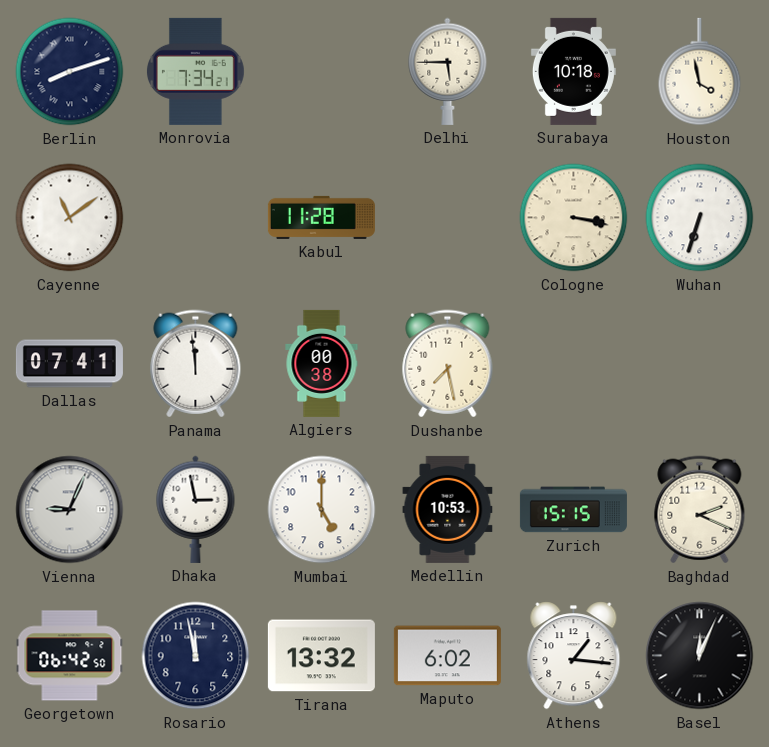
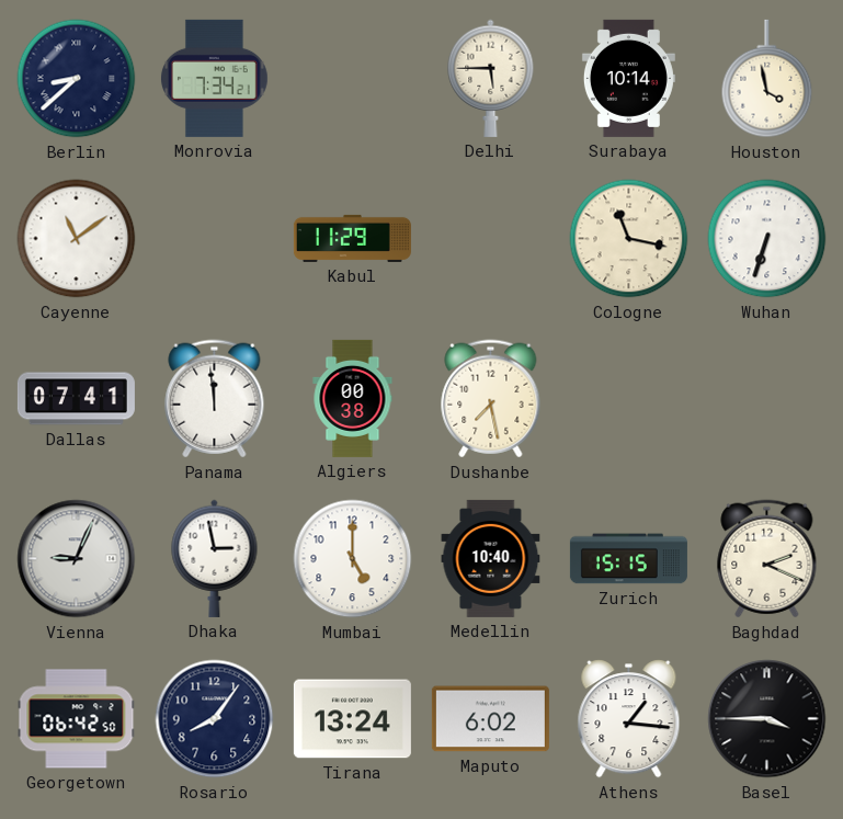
Berlin: 8:12 -> 8:38 (77, 79)
Surabaya: 10:18 -> 10:14 (628, 78)
Kabul: 11:28 -> 11:29 (352, 238)
Cologne: 3:17 -> 11:17 (629, 239)
Medellin: 10:53 -> 10:40 (491, 558)
Rosario: 11:58 -> 8:06 (215, 719)
Tirana: 13:32 -> 13:24 (352, 719)
Basel: 12:04 -> 3:45 (767, 719)
